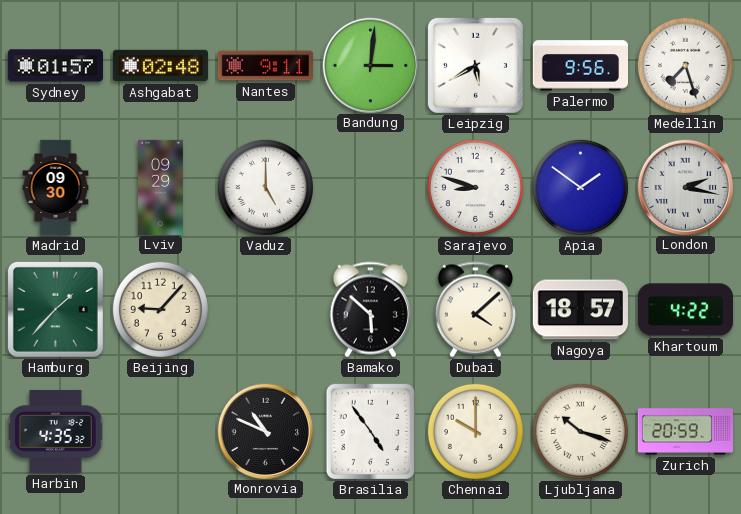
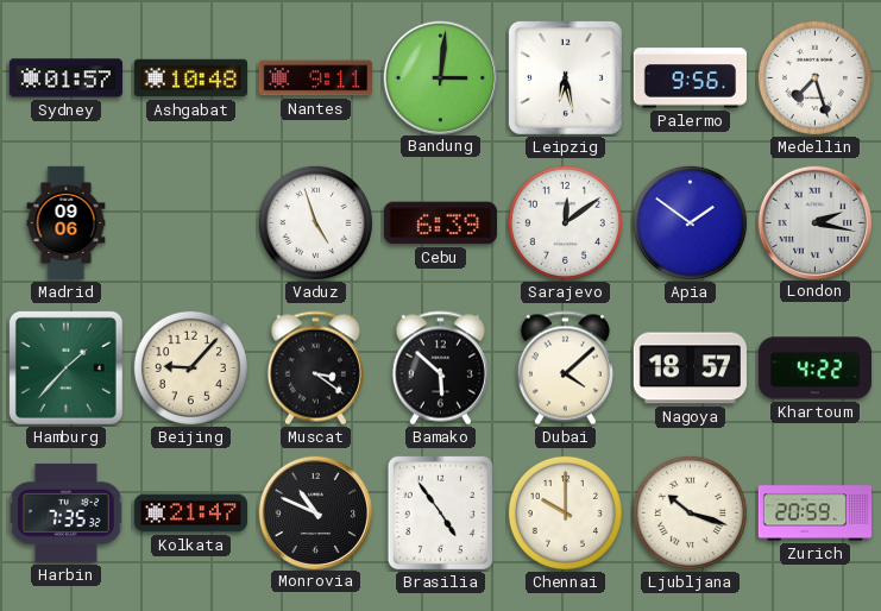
Ashgabat: 02:48 -> 10:48 (190, 78)
Leipzig: 5:40 -> 6:28 (565, 77)
Madrid: 09:30 -> 09:06 (67, 223)
Lviv: 09:29 -> none (160, 187)
Vaduz: 5:00 -> 4:57 (315, 222)
Cebu: none -> 6:39 (440, 223)
Sarajevo: 8:48 -> 12:09 (565, 222)
Muscat: none -> 3:21 (315, 369)
Harbin: 4:35 -> 7:35 (65, 512)
Kolkata: none -> 21:47 (190, 514)
